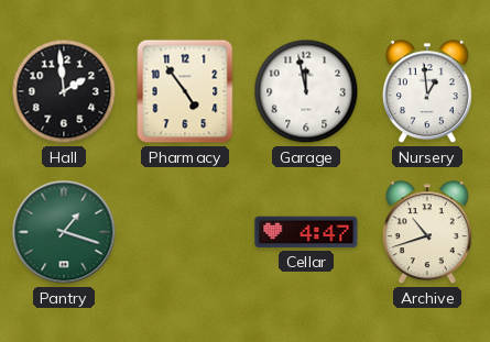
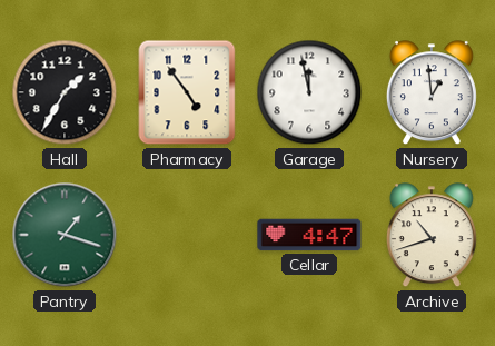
Hall: 1:59 -> 1:35 (65, 92)
